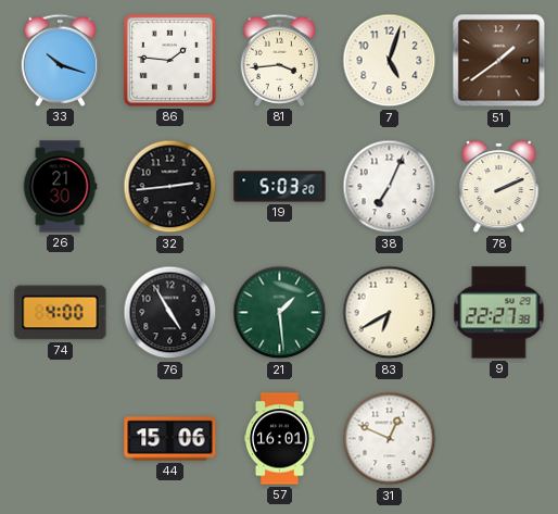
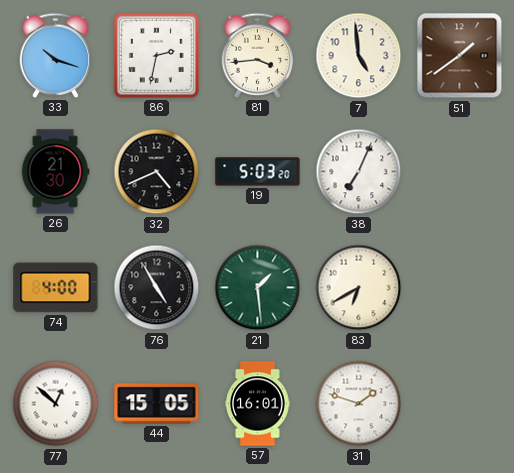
86: 1:46 -> 2:32 (156, 55)
7: 5:03 -> 4:59 (359, 56)
32: 2:44 -> 4:41 (157, 172)
78: 2:11 -> none (499, 187)
9: 22:27 -> none (499, 313)
77: none -> 12:52 (56, 404)
44: 15:06 -> 15:05 (157, 404)
31: 12:49 -> 1:48 (359, 404)
